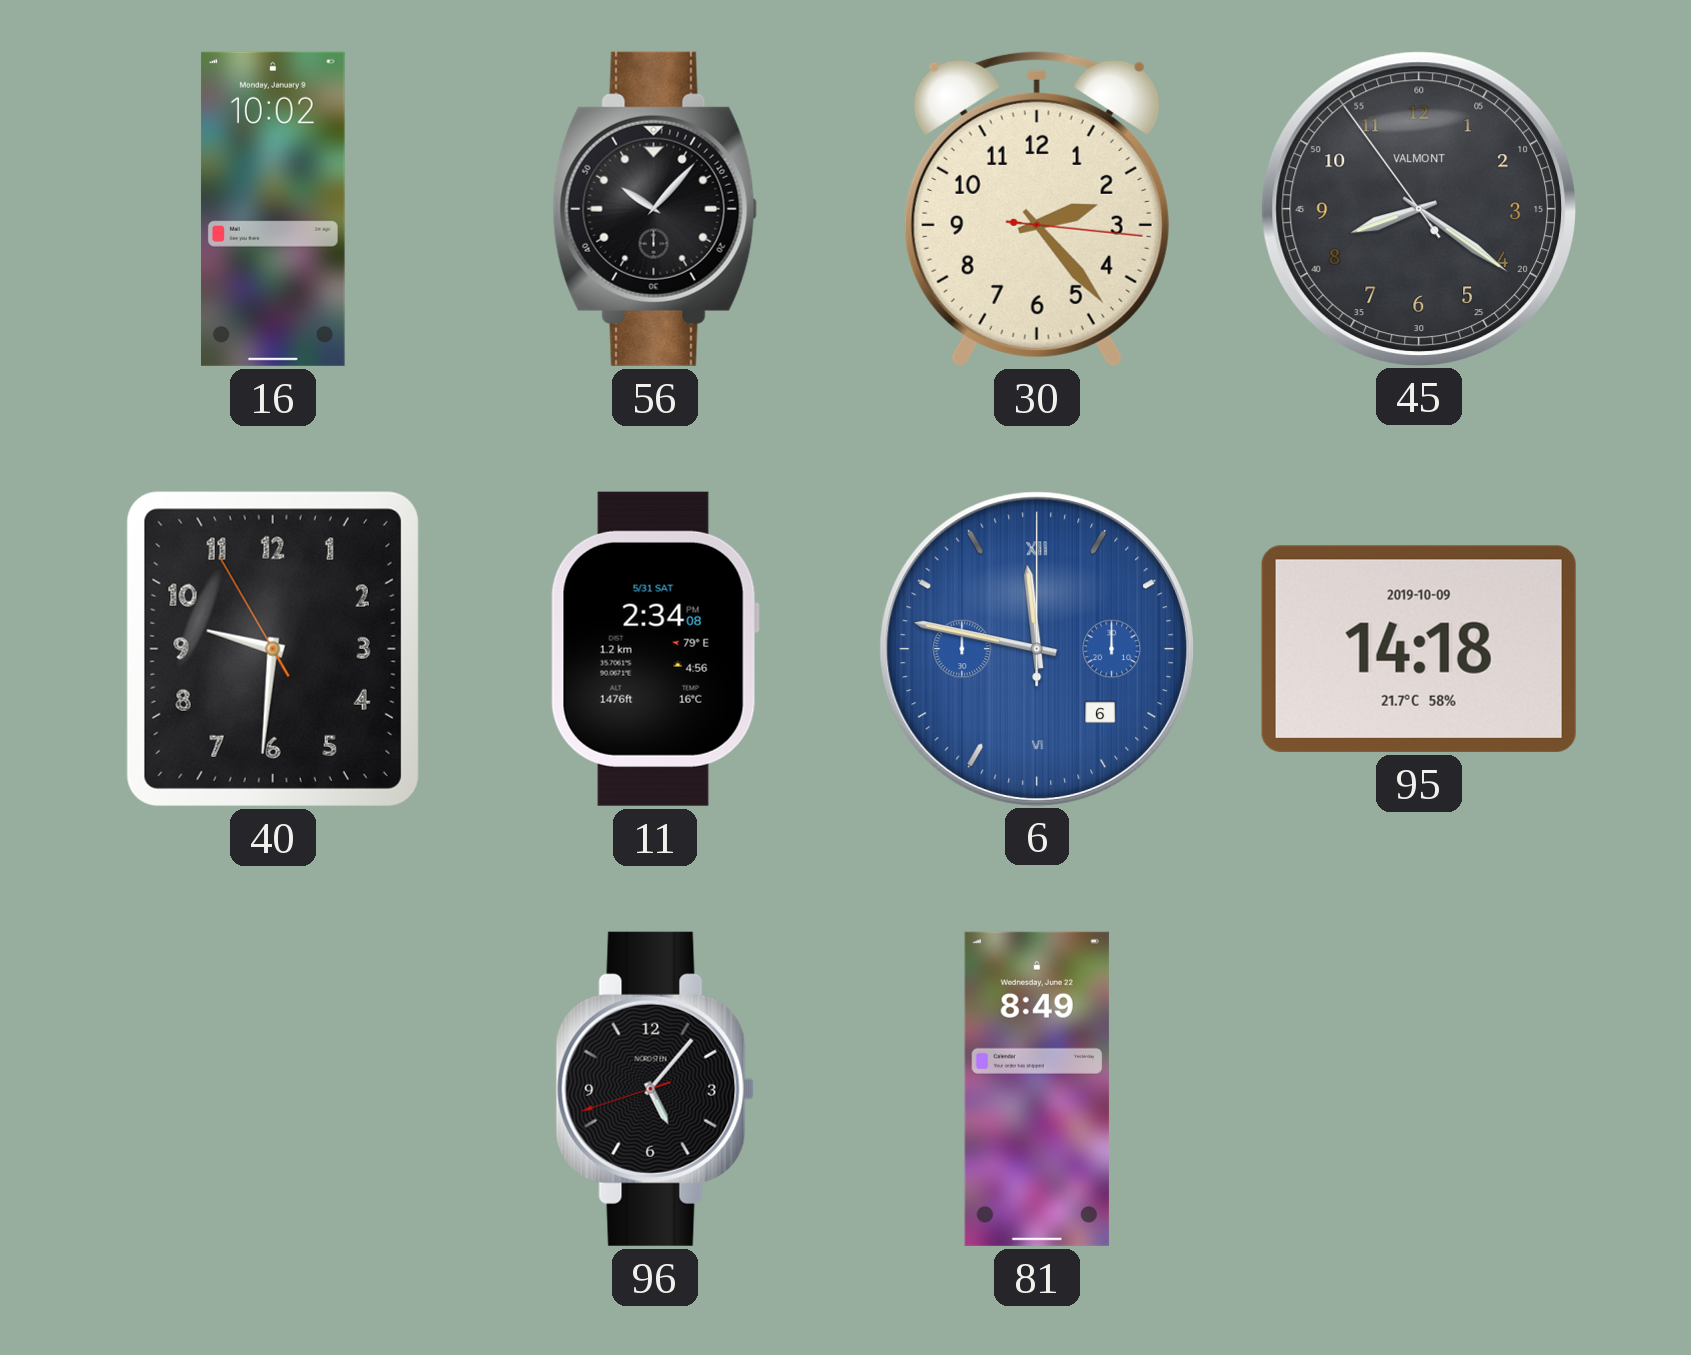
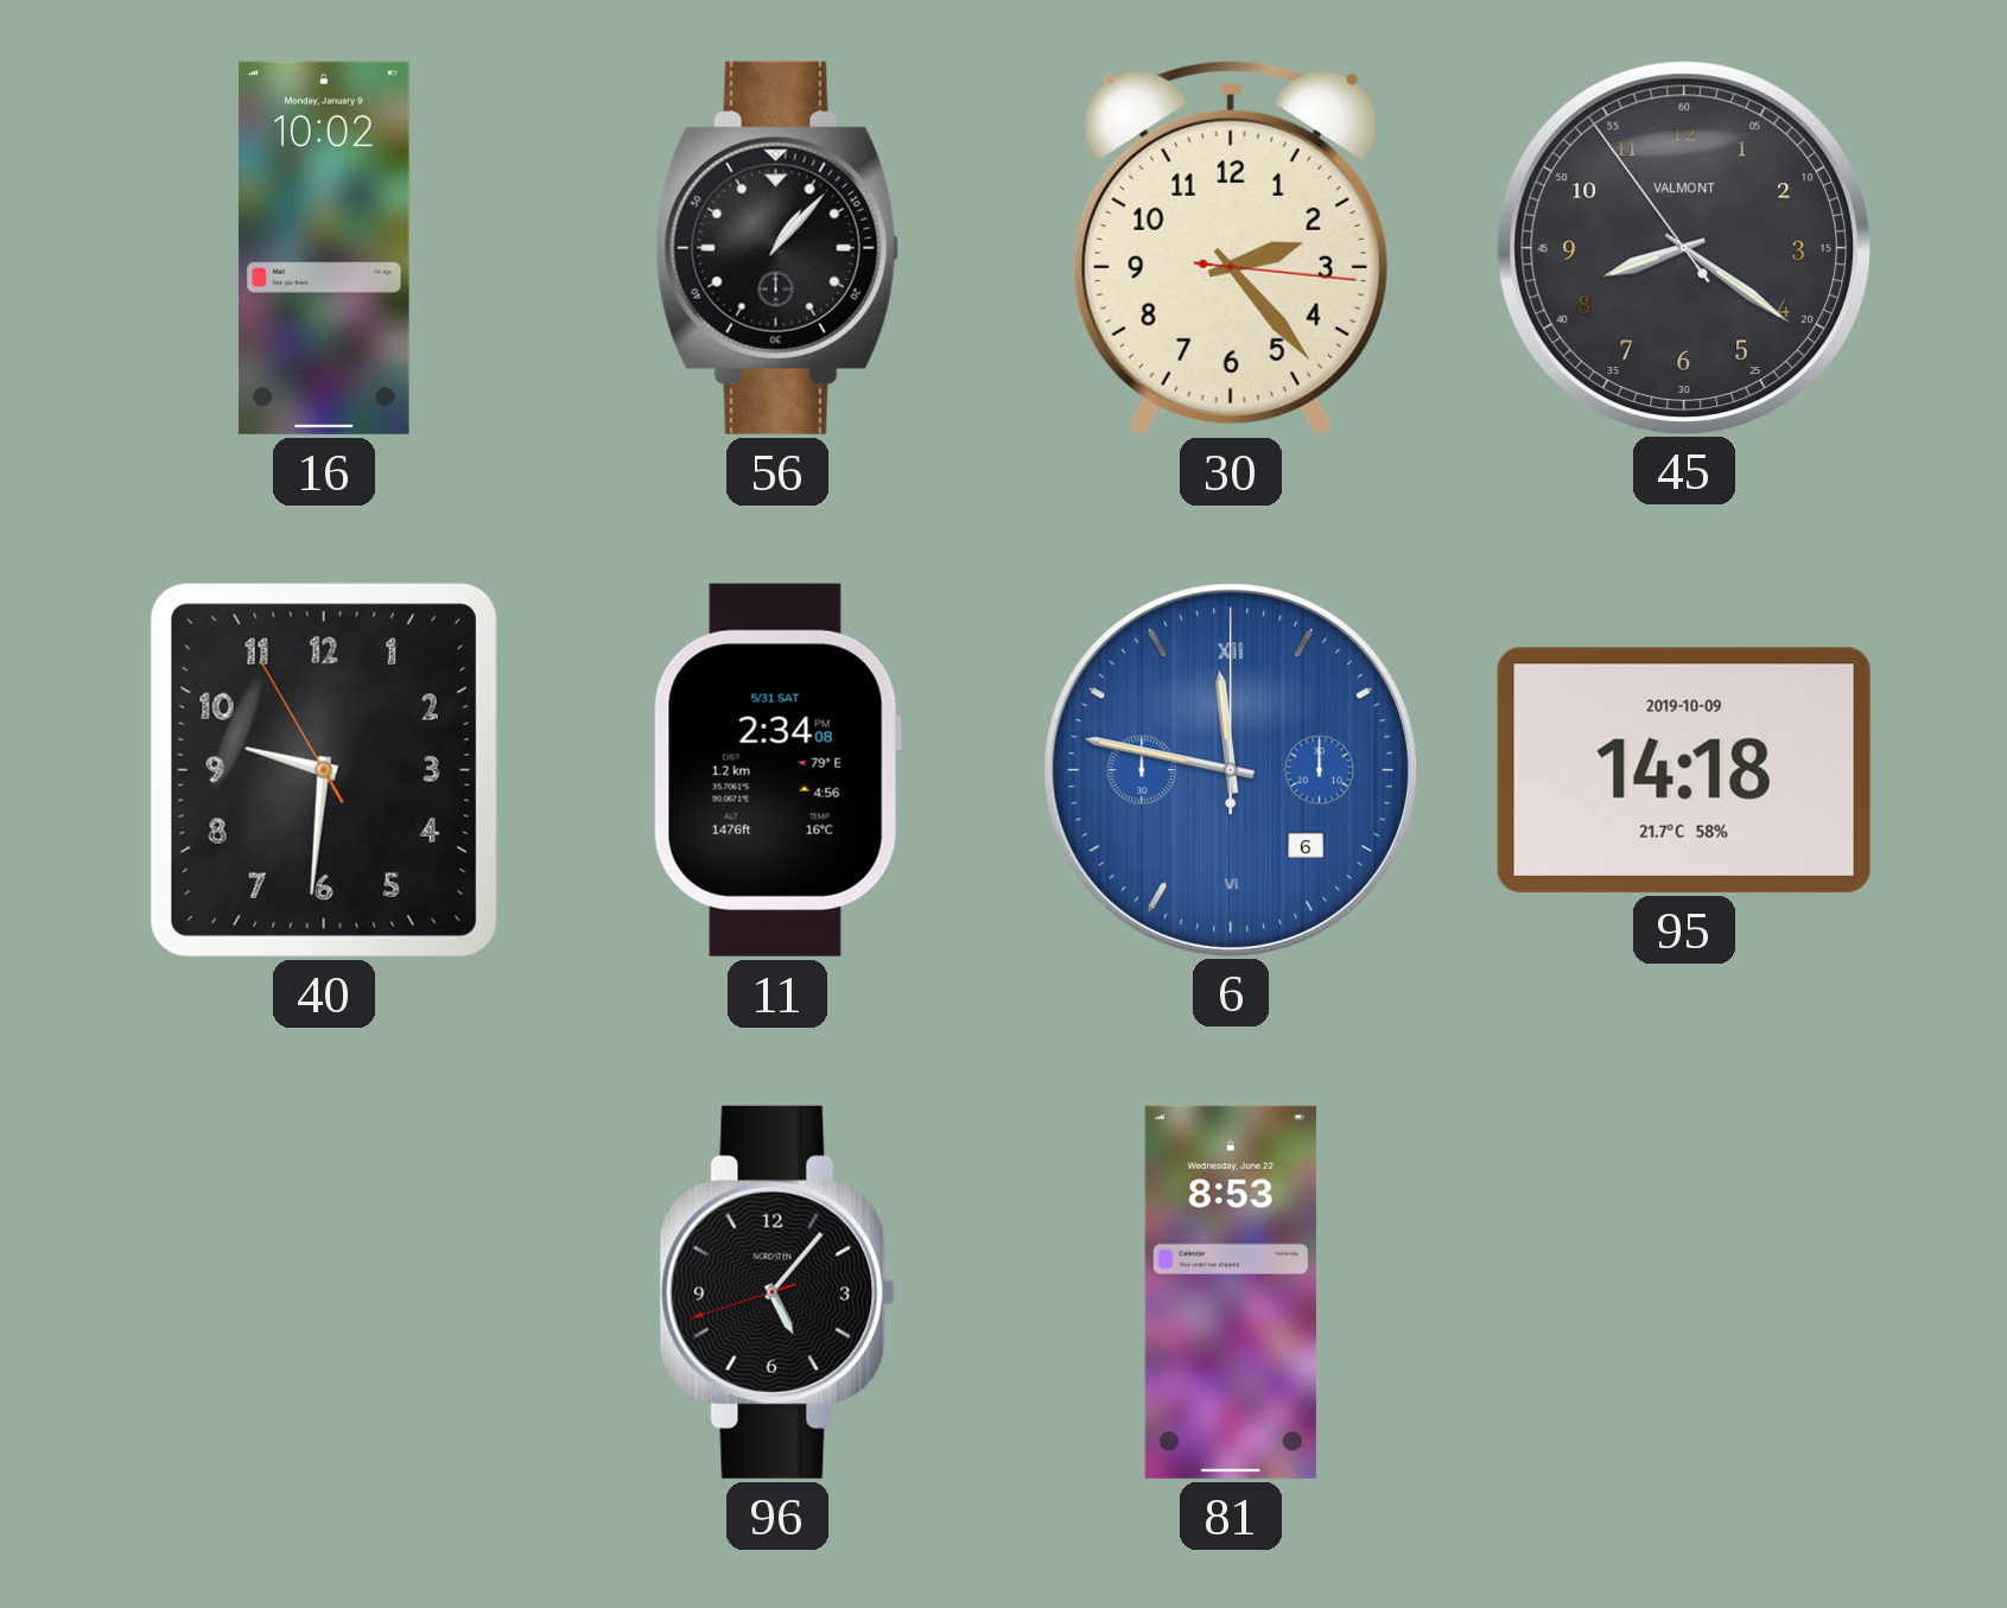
56: 10:07 -> 1:07 (777, 248)
81: 8:49 -> 8:53 (1231, 1292)
